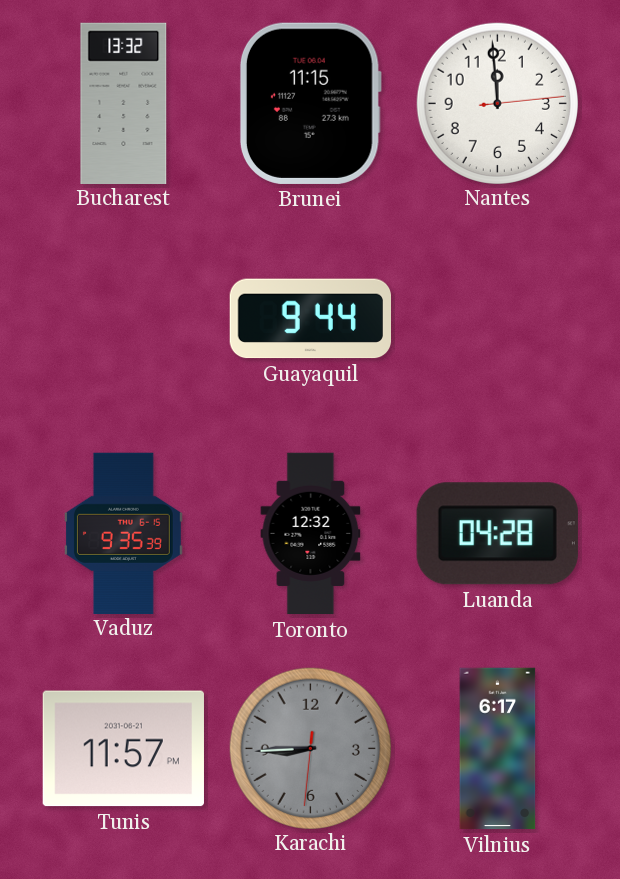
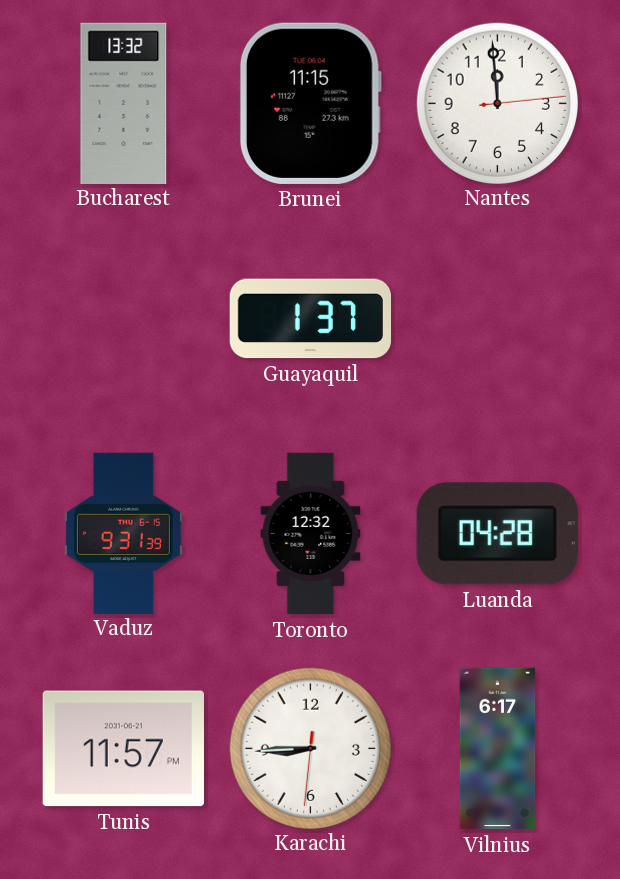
Guayaquil: 9:44 -> 1:37 (310, 319)
Vaduz: 9:35 -> 9:31 (123, 533)
Karachi dial: grey -> white (310, 748)
